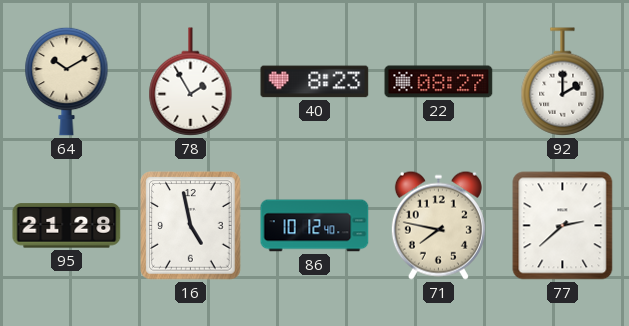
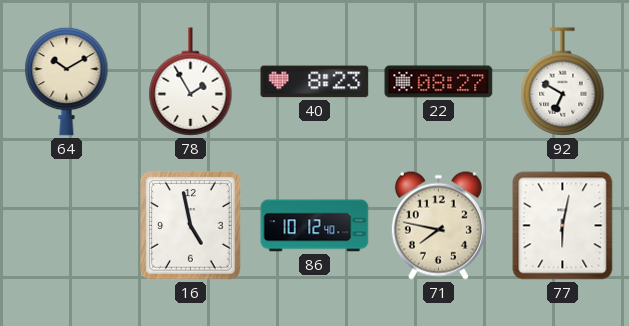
92: 2:00 -> 6:50 (563, 82)
95: 21:28 -> none (67, 226)
77: 2:38 -> 6:02 (563, 226)
